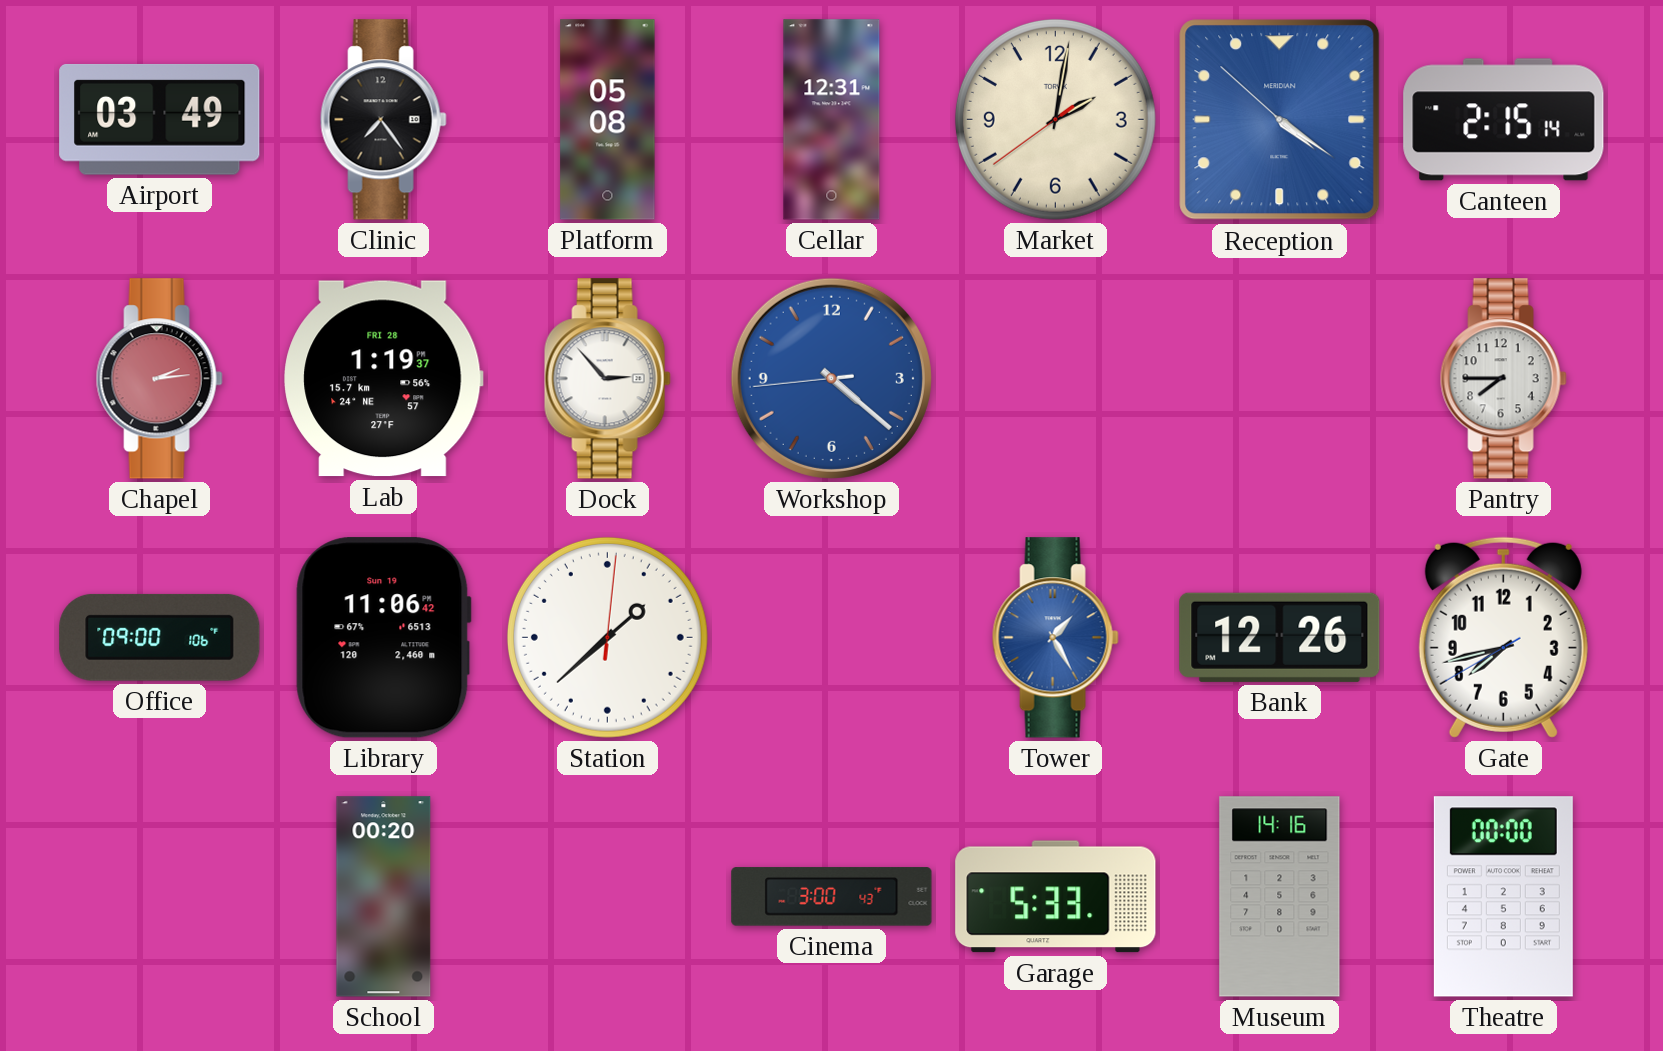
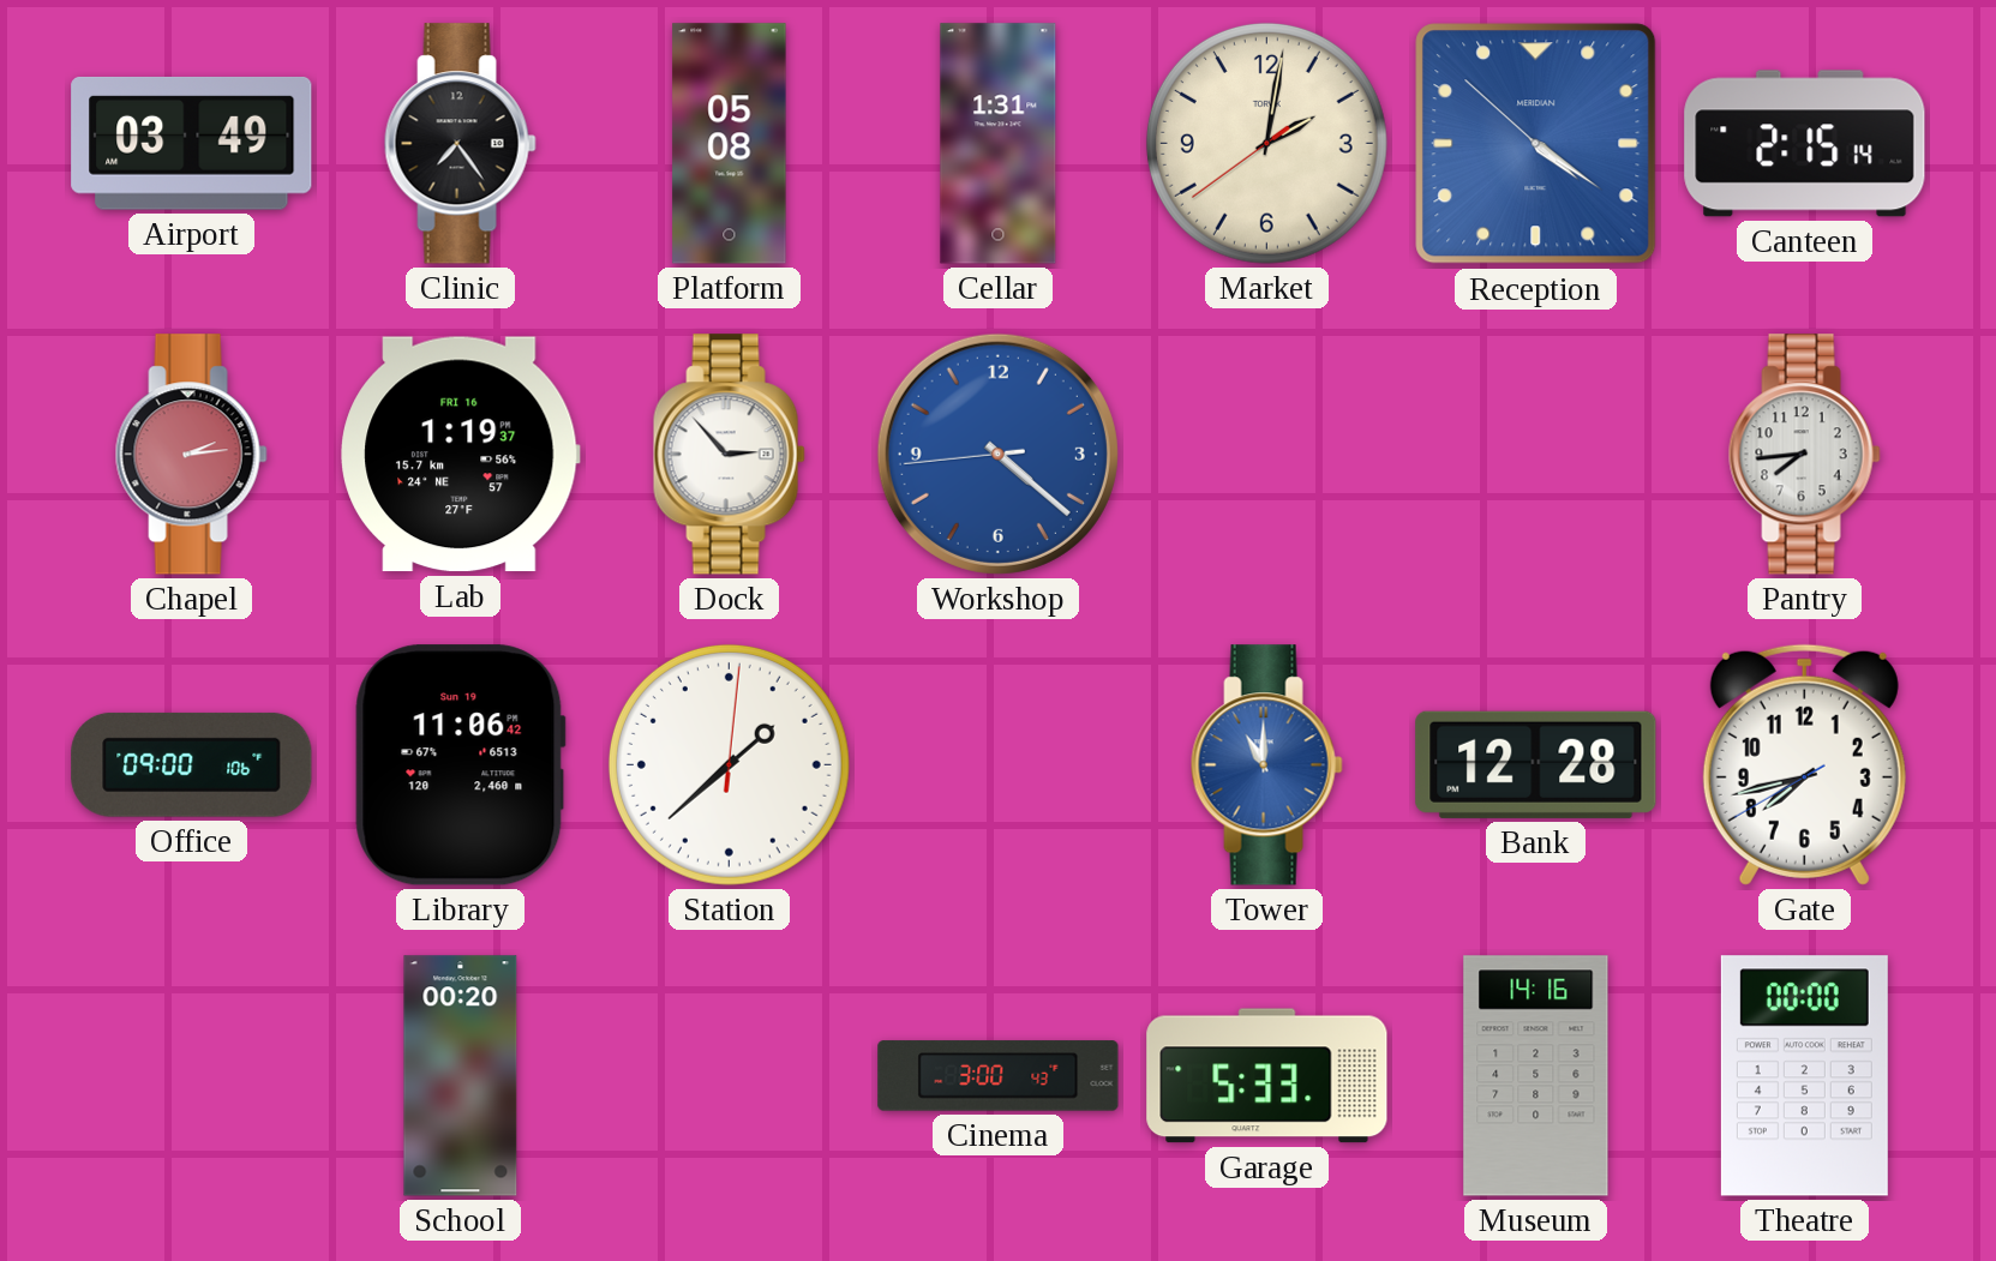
Cellar: 12:31 -> 1:31 (999, 144)
Lab date: FRI 28 -> FRI 16 (461, 455)
Pantry: 7:45 -> 7:44 (1804, 455)
Tower: 1:25 -> 11:00 (1266, 765)
Bank: 12:26 -> 12:28 (1536, 764)
